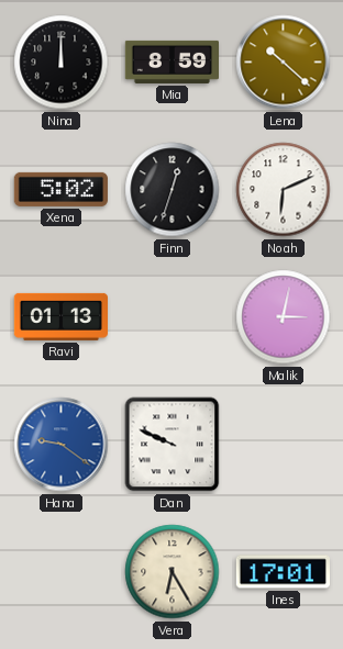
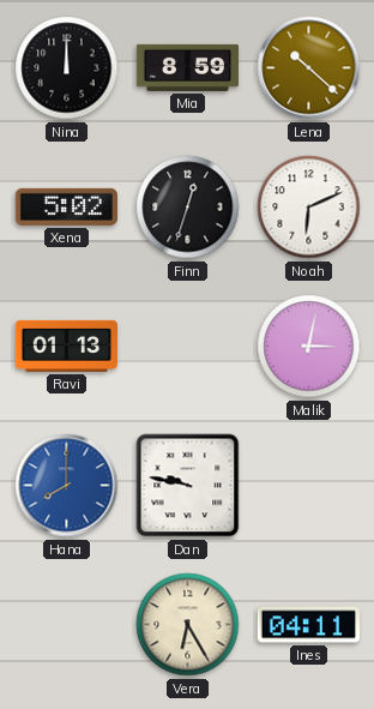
Hana: 9:21 -> 8:00 (67, 486)
Dan: 9:49 -> 9:47 (188, 486)
Ines: 17:01 -> 04:11 (308, 625)
